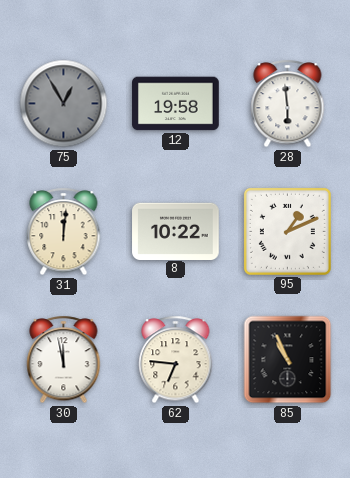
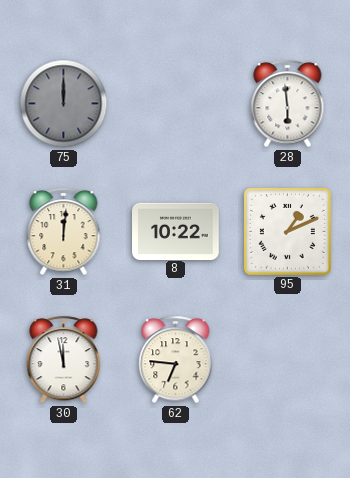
75: 12:55 -> 12:00 (64, 104)
12: 19:58 -> none (176, 104)
85: 10:56 -> none (288, 360)
